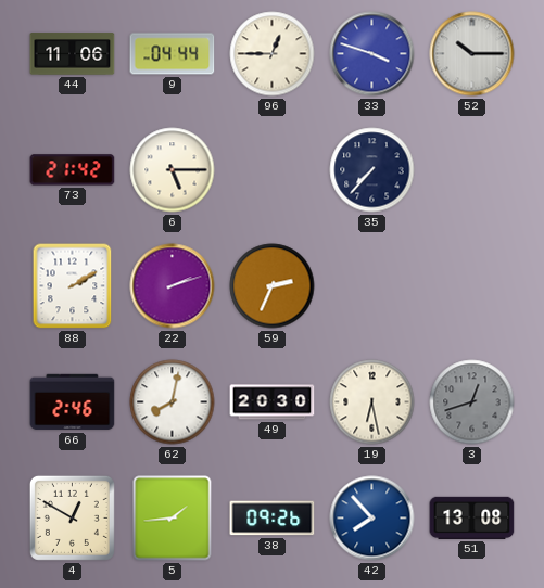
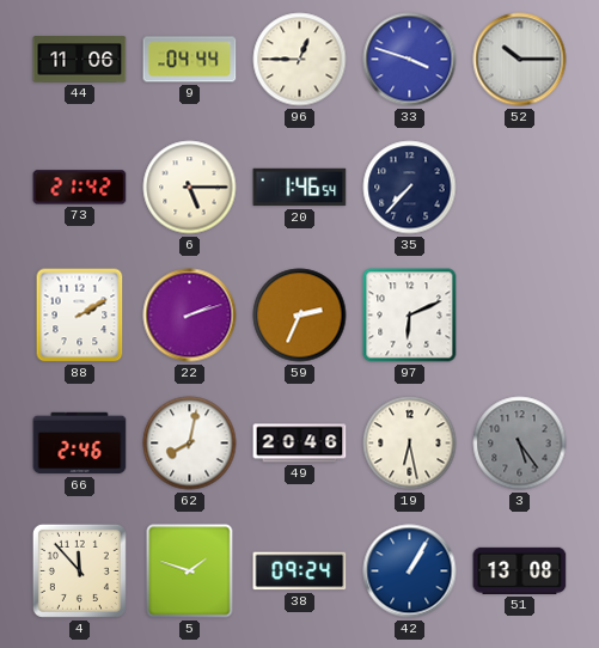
20: none -> 1:46 (300, 188)
97: none -> 6:11 (410, 316)
49: 20:30 -> 20:46 (300, 444)
3: 12:42 -> 5:24 (520, 444)
4: 12:50 -> 11:53 (79, 570)
5: 1:44 -> 1:48 (190, 571)
38: 09:26 -> 09:24 (300, 571)
42: 7:53 -> 1:05 (410, 571)
